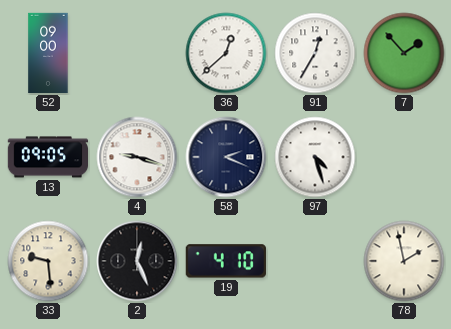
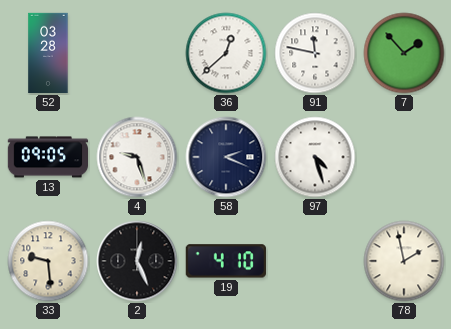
52: 09:00 -> 03:28 (48, 53)
91: 12:35 -> 11:47 (315, 53)
4: 9:18 -> 9:27 (137, 157)
